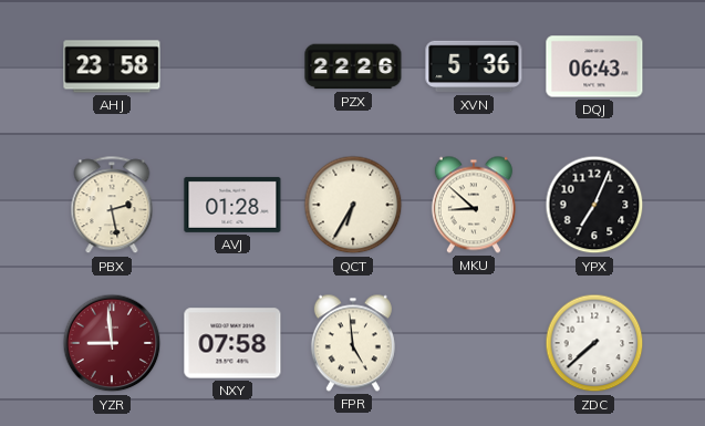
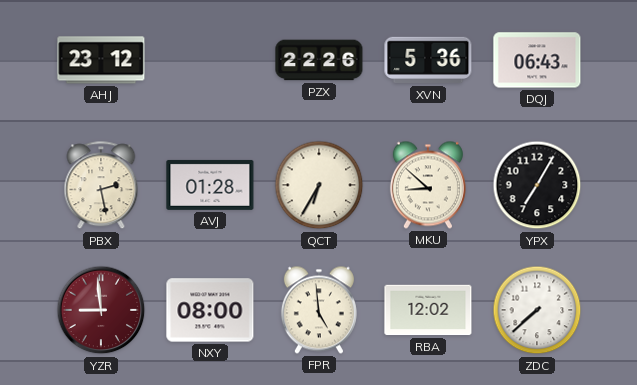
AHJ: 23:58 -> 23:12 (101, 60)
YPX: 7:04 -> 7:05 (537, 185)
NXY: 07:58 -> 08:00 (210, 310)
RBA: none -> 12:02 (428, 310)
